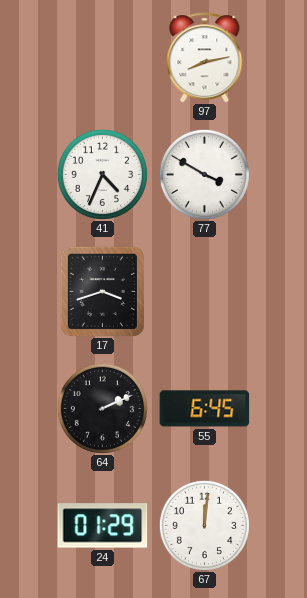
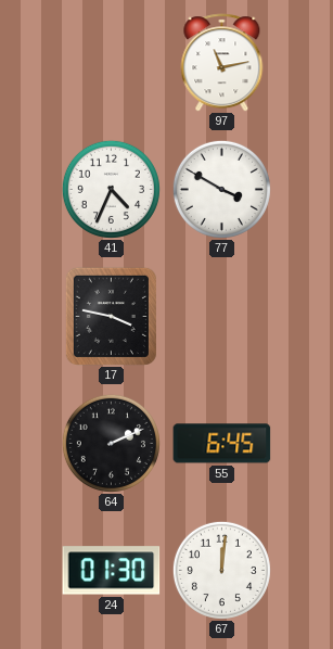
97: 8:13 -> 11:13 (222, 63)
17: 3:42 -> 3:47 (111, 316)
24: 01:29 -> 01:30 (112, 571)
